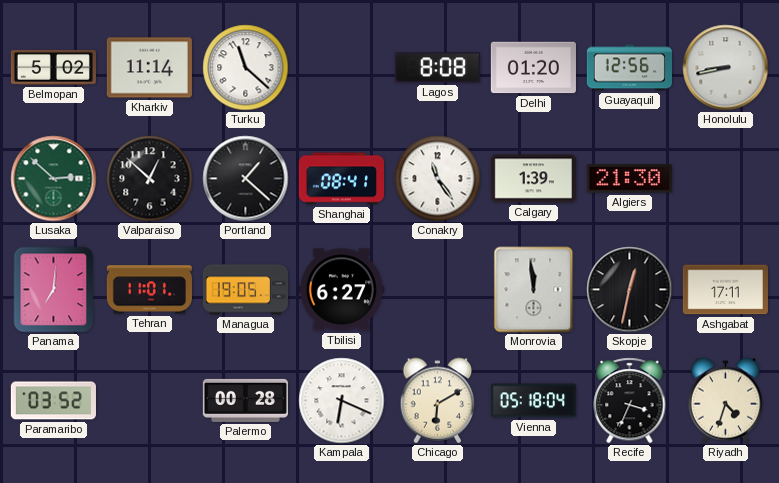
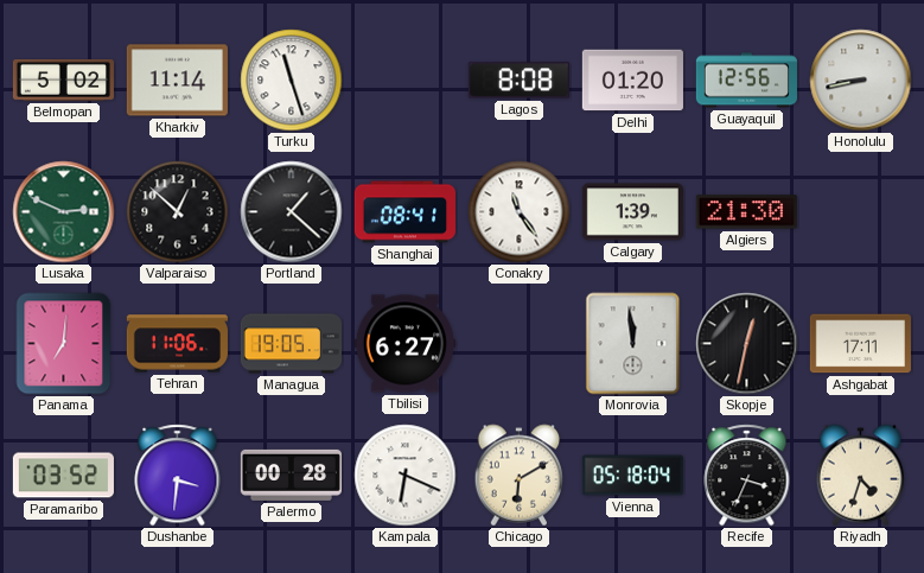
Turku: 11:22 -> 11:27 (292, 81)
Lusaka: 2:52 -> 2:49 (64, 212)
Tehran: 11:01 -> 11:06 (177, 344)
Dushanbe: none -> 3:31 (178, 476)
